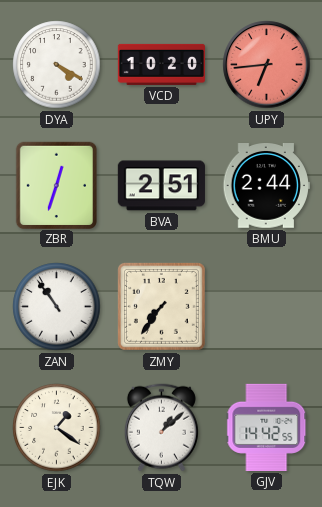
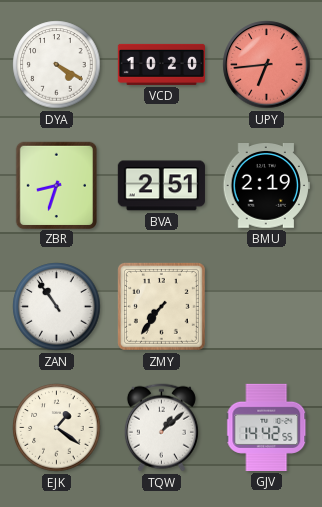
ZBR: 12:33 -> 8:33 (56, 185)
BMU: 2:44 -> 2:19 (266, 186)
